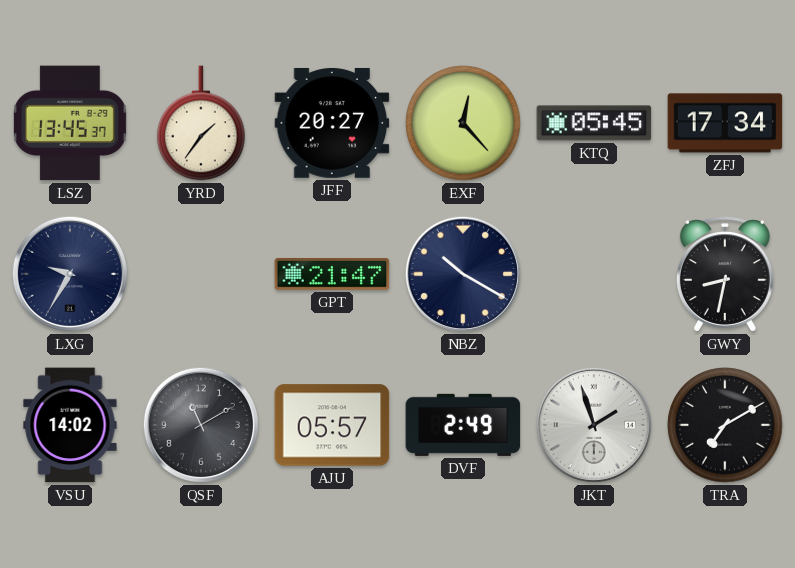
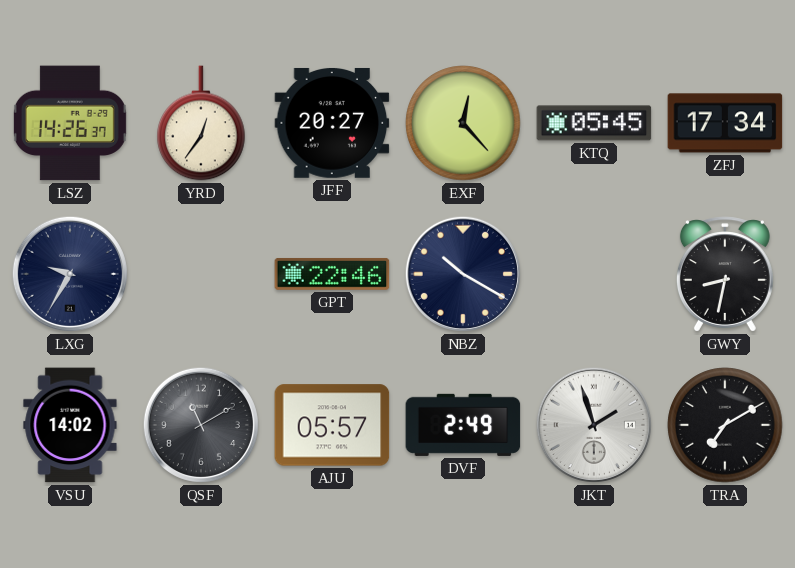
LSZ: 13:45 -> 14:26 (70, 123)
YRD: 1:36 -> 12:36 (201, 123)
GPT: 21:47 -> 22:46 (332, 274)
